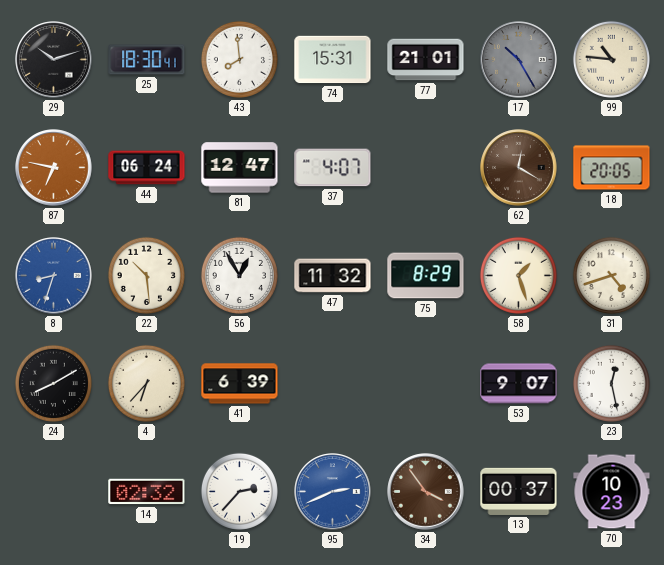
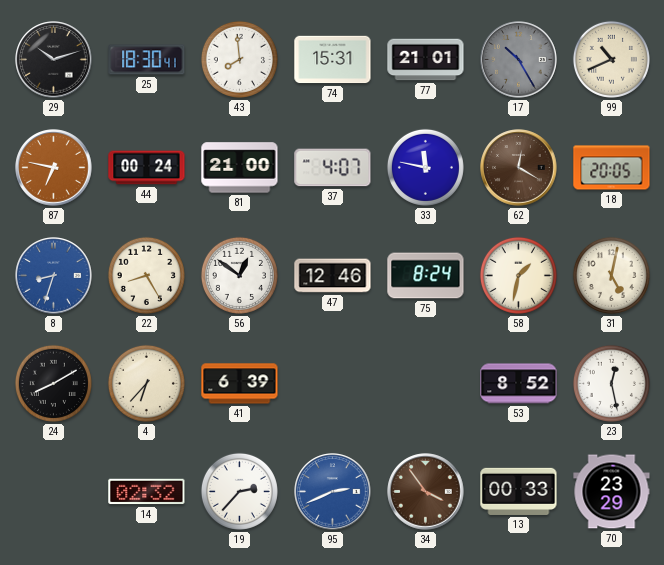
99: 10:46 -> 10:41 (611, 59)
44: 06:24 -> 00:24 (147, 168)
81: 12:47 -> 21:00 (240, 168)
33: none -> 11:47 (425, 167)
22: 10:29 -> 8:25 (146, 275)
56: 12:55 -> 12:51 (239, 275)
47: 11:32 -> 12:46 (333, 276)
75: 8:29 -> 8:24 (426, 276)
58: 1:27 -> 1:32 (518, 275)
31: 4:42 -> 5:02 (611, 275)
53: 9:07 -> 8:52 (519, 384)
13: 00:37 -> 00:33 (519, 491)
70: 10:23 -> 23:29 (612, 492)
